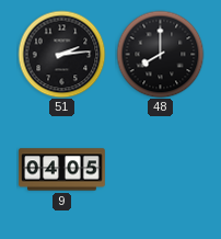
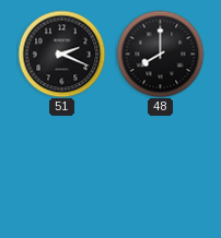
51: 2:14 -> 2:19 (61, 53)
9: 04:05 -> none (62, 170)
